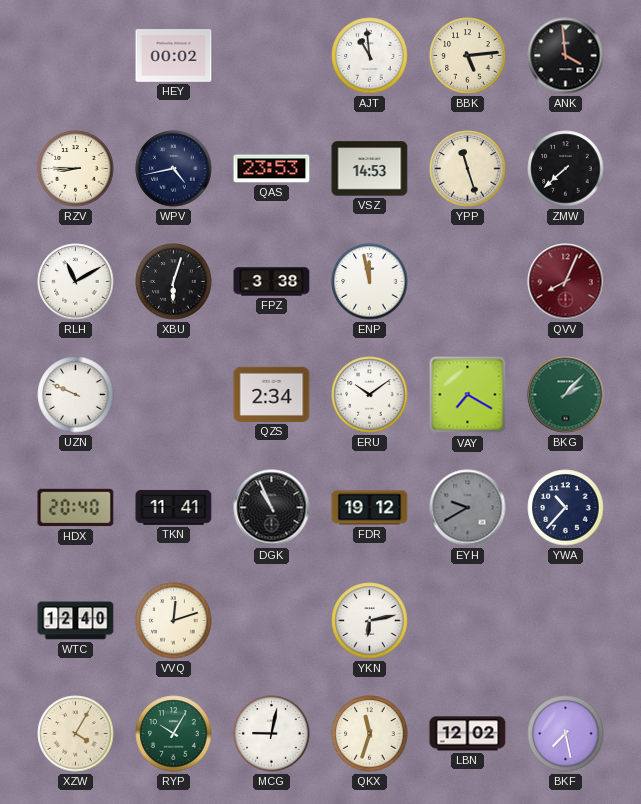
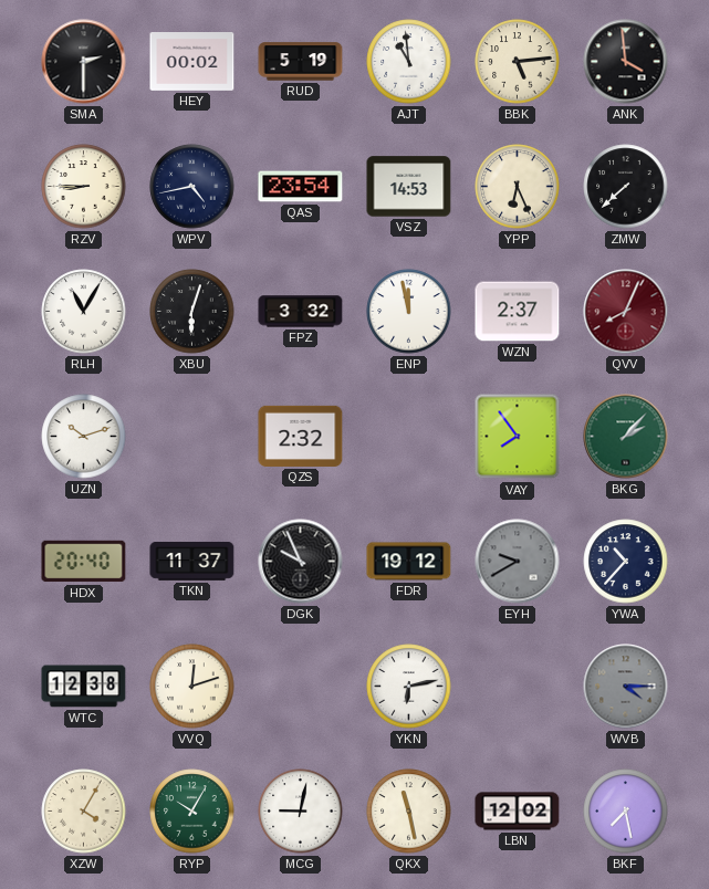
SMA: none -> 2:30 (84, 62)
RUD: none -> 5:19 (301, 62)
QAS: 23:53 -> 23:54 (301, 187)
YPP: 11:27 -> 6:26 (518, 187)
RLH: 11:10 -> 11:05 (84, 312)
FPZ: 3:38 -> 3:32 (301, 312)
WZN: none -> 2:37 (518, 312)
UZN: 9:49 -> 10:12 (84, 437)
QZS: 2:34 -> 2:32 (301, 436)
ERU: 10:09 -> none (370, 395)
VAY: 7:20 -> 7:54 (518, 437)
TKN: 11:41 -> 11:37 (192, 561)
DGK: 10:56 -> 9:56 (301, 562)
WTC: 12:40 -> 12:38 (84, 687)
WVB: none -> 4:15 (626, 687)
QKX: 11:33 -> 11:28 (409, 812)
